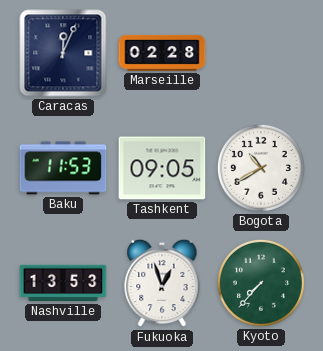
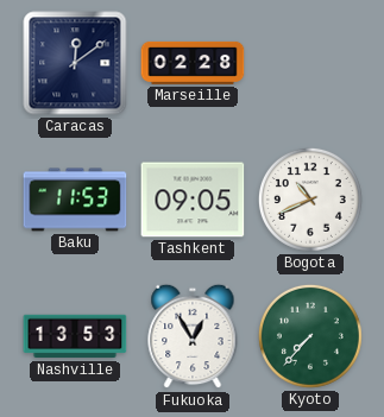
Caracas: 12:04 -> 12:09 (75, 63)
Bogota: 10:40 -> 10:41 (310, 200)
Fukuoka: 12:57 -> 12:55 (193, 336)
